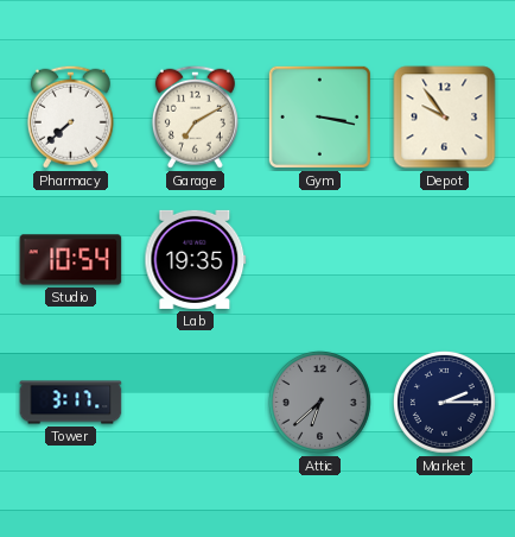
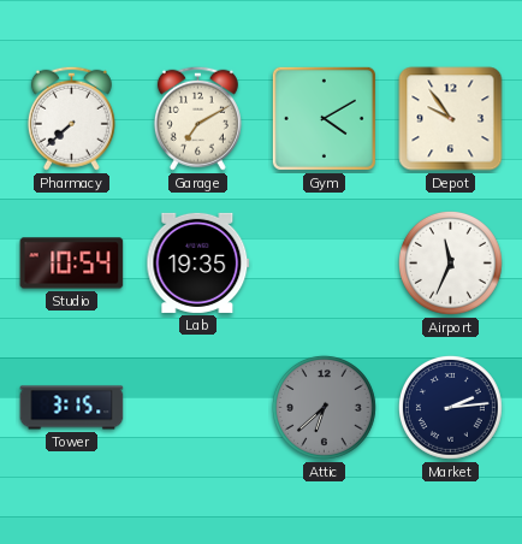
Gym: 3:17 -> 4:10 (324, 118)
Airport: none -> 11:34 (450, 262)
Tower: 3:17 -> 3:15 (72, 408)
Market: 2:15 -> 2:14 (450, 407)
